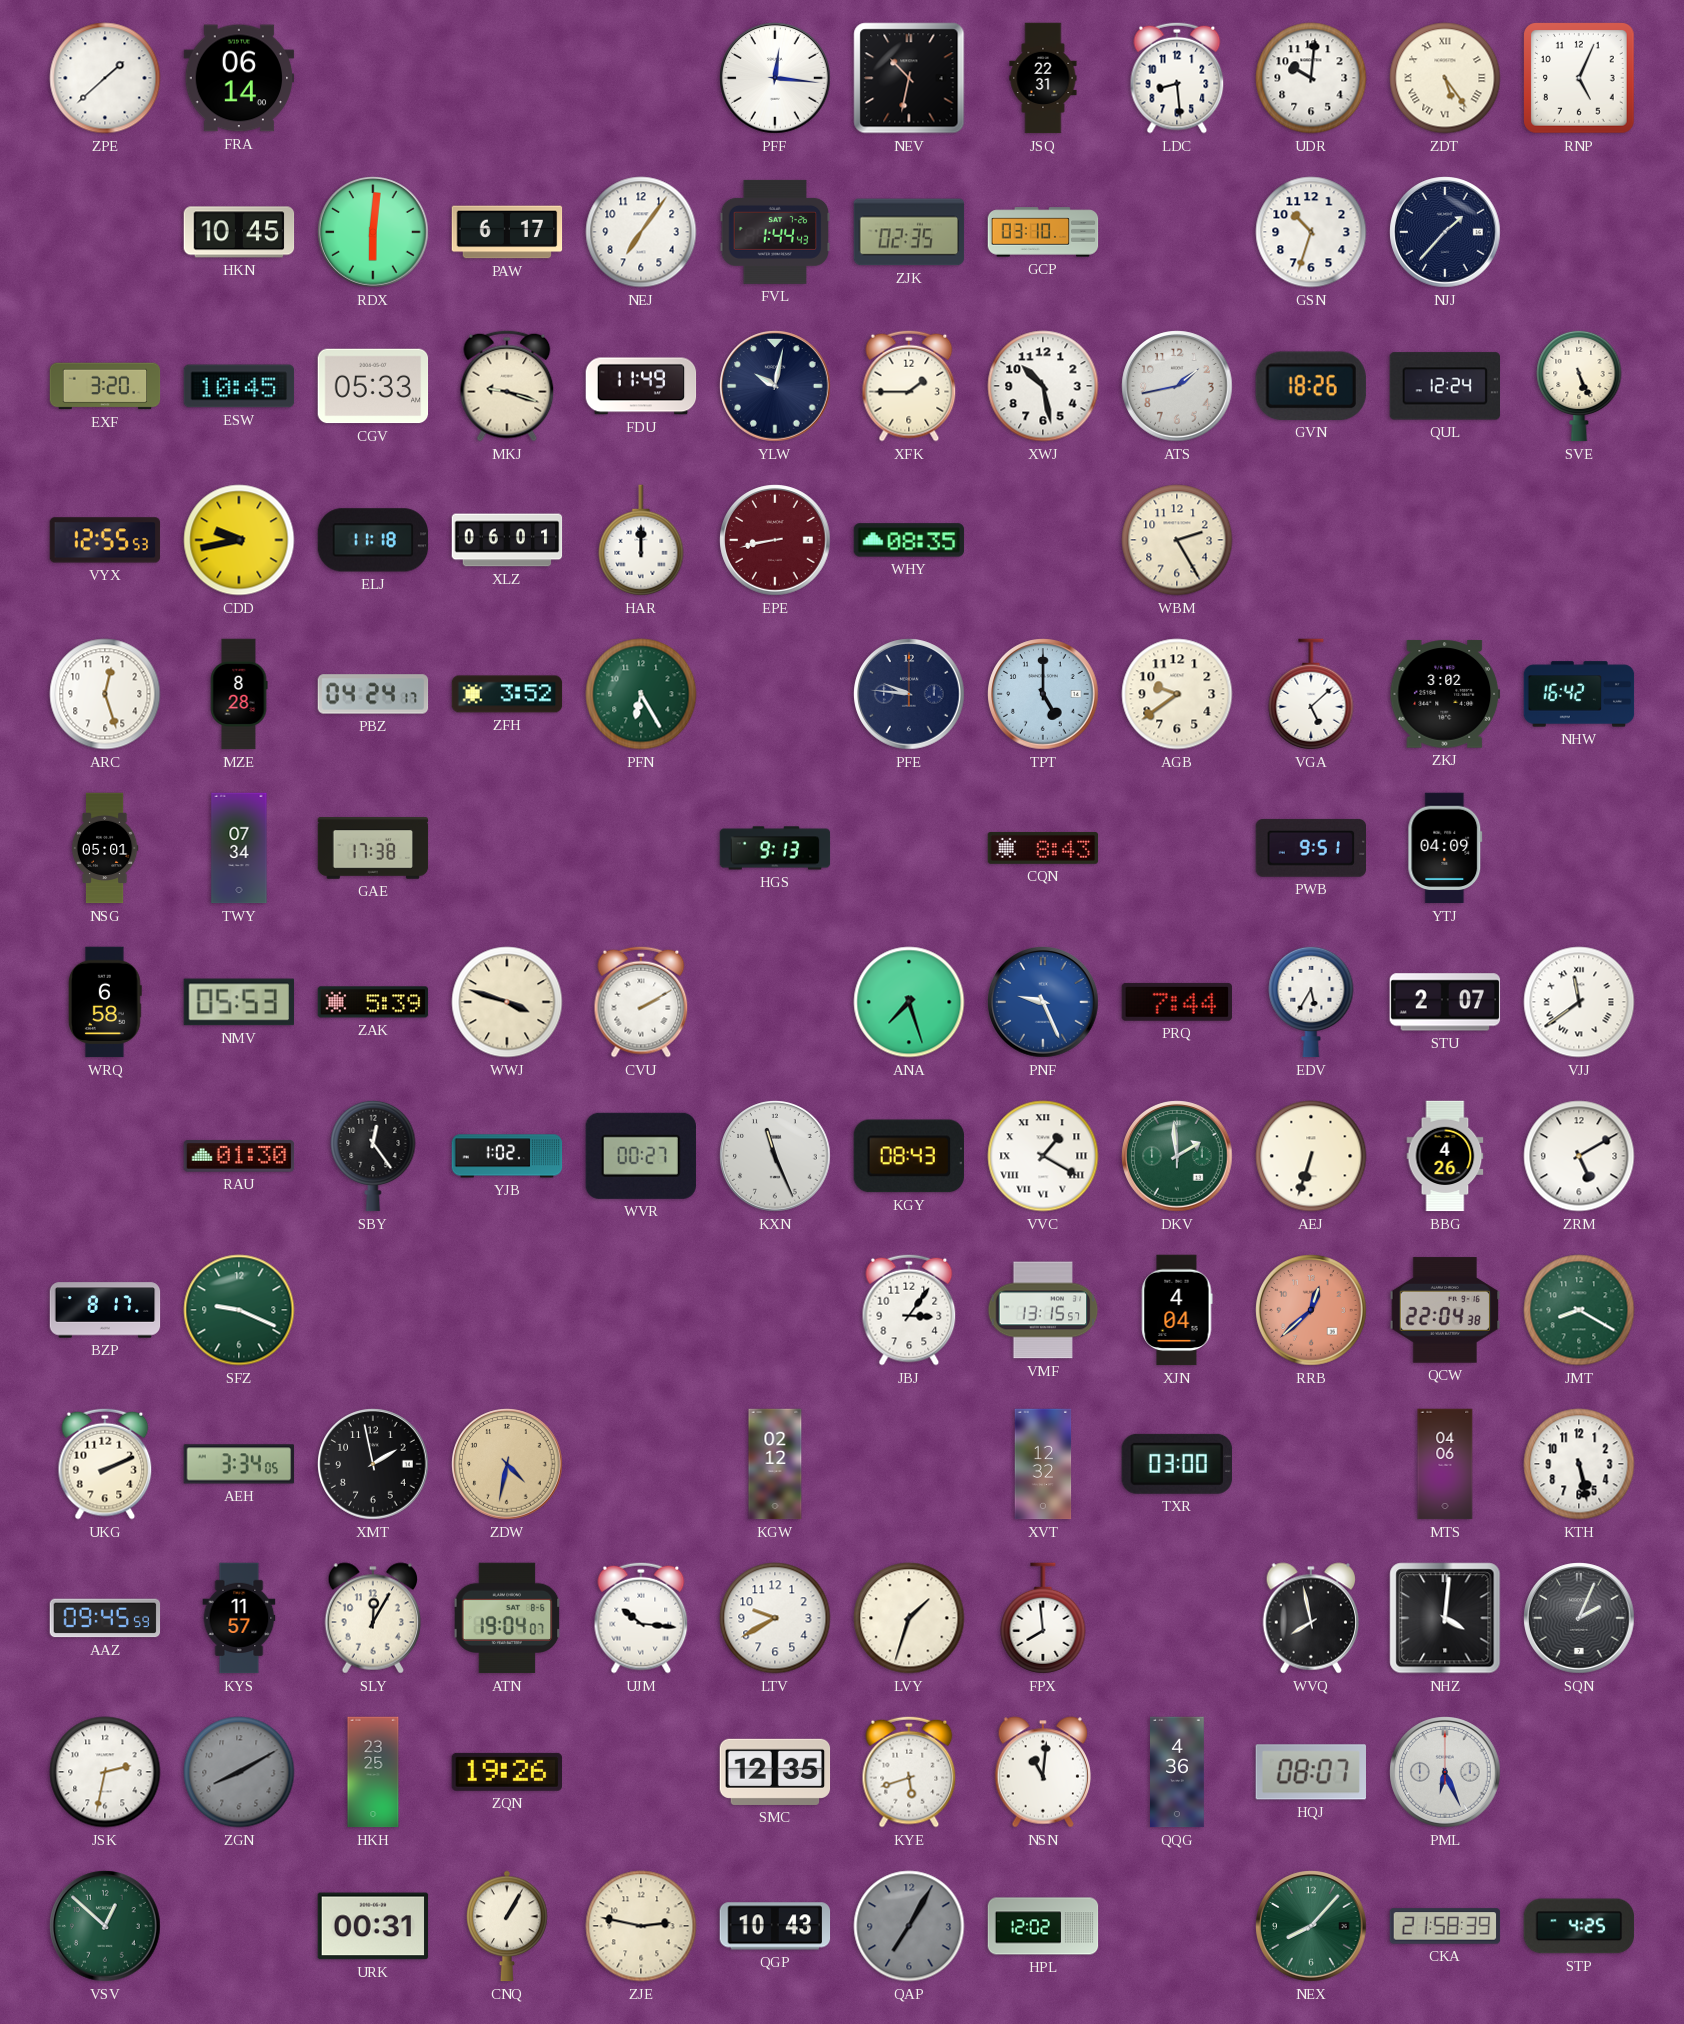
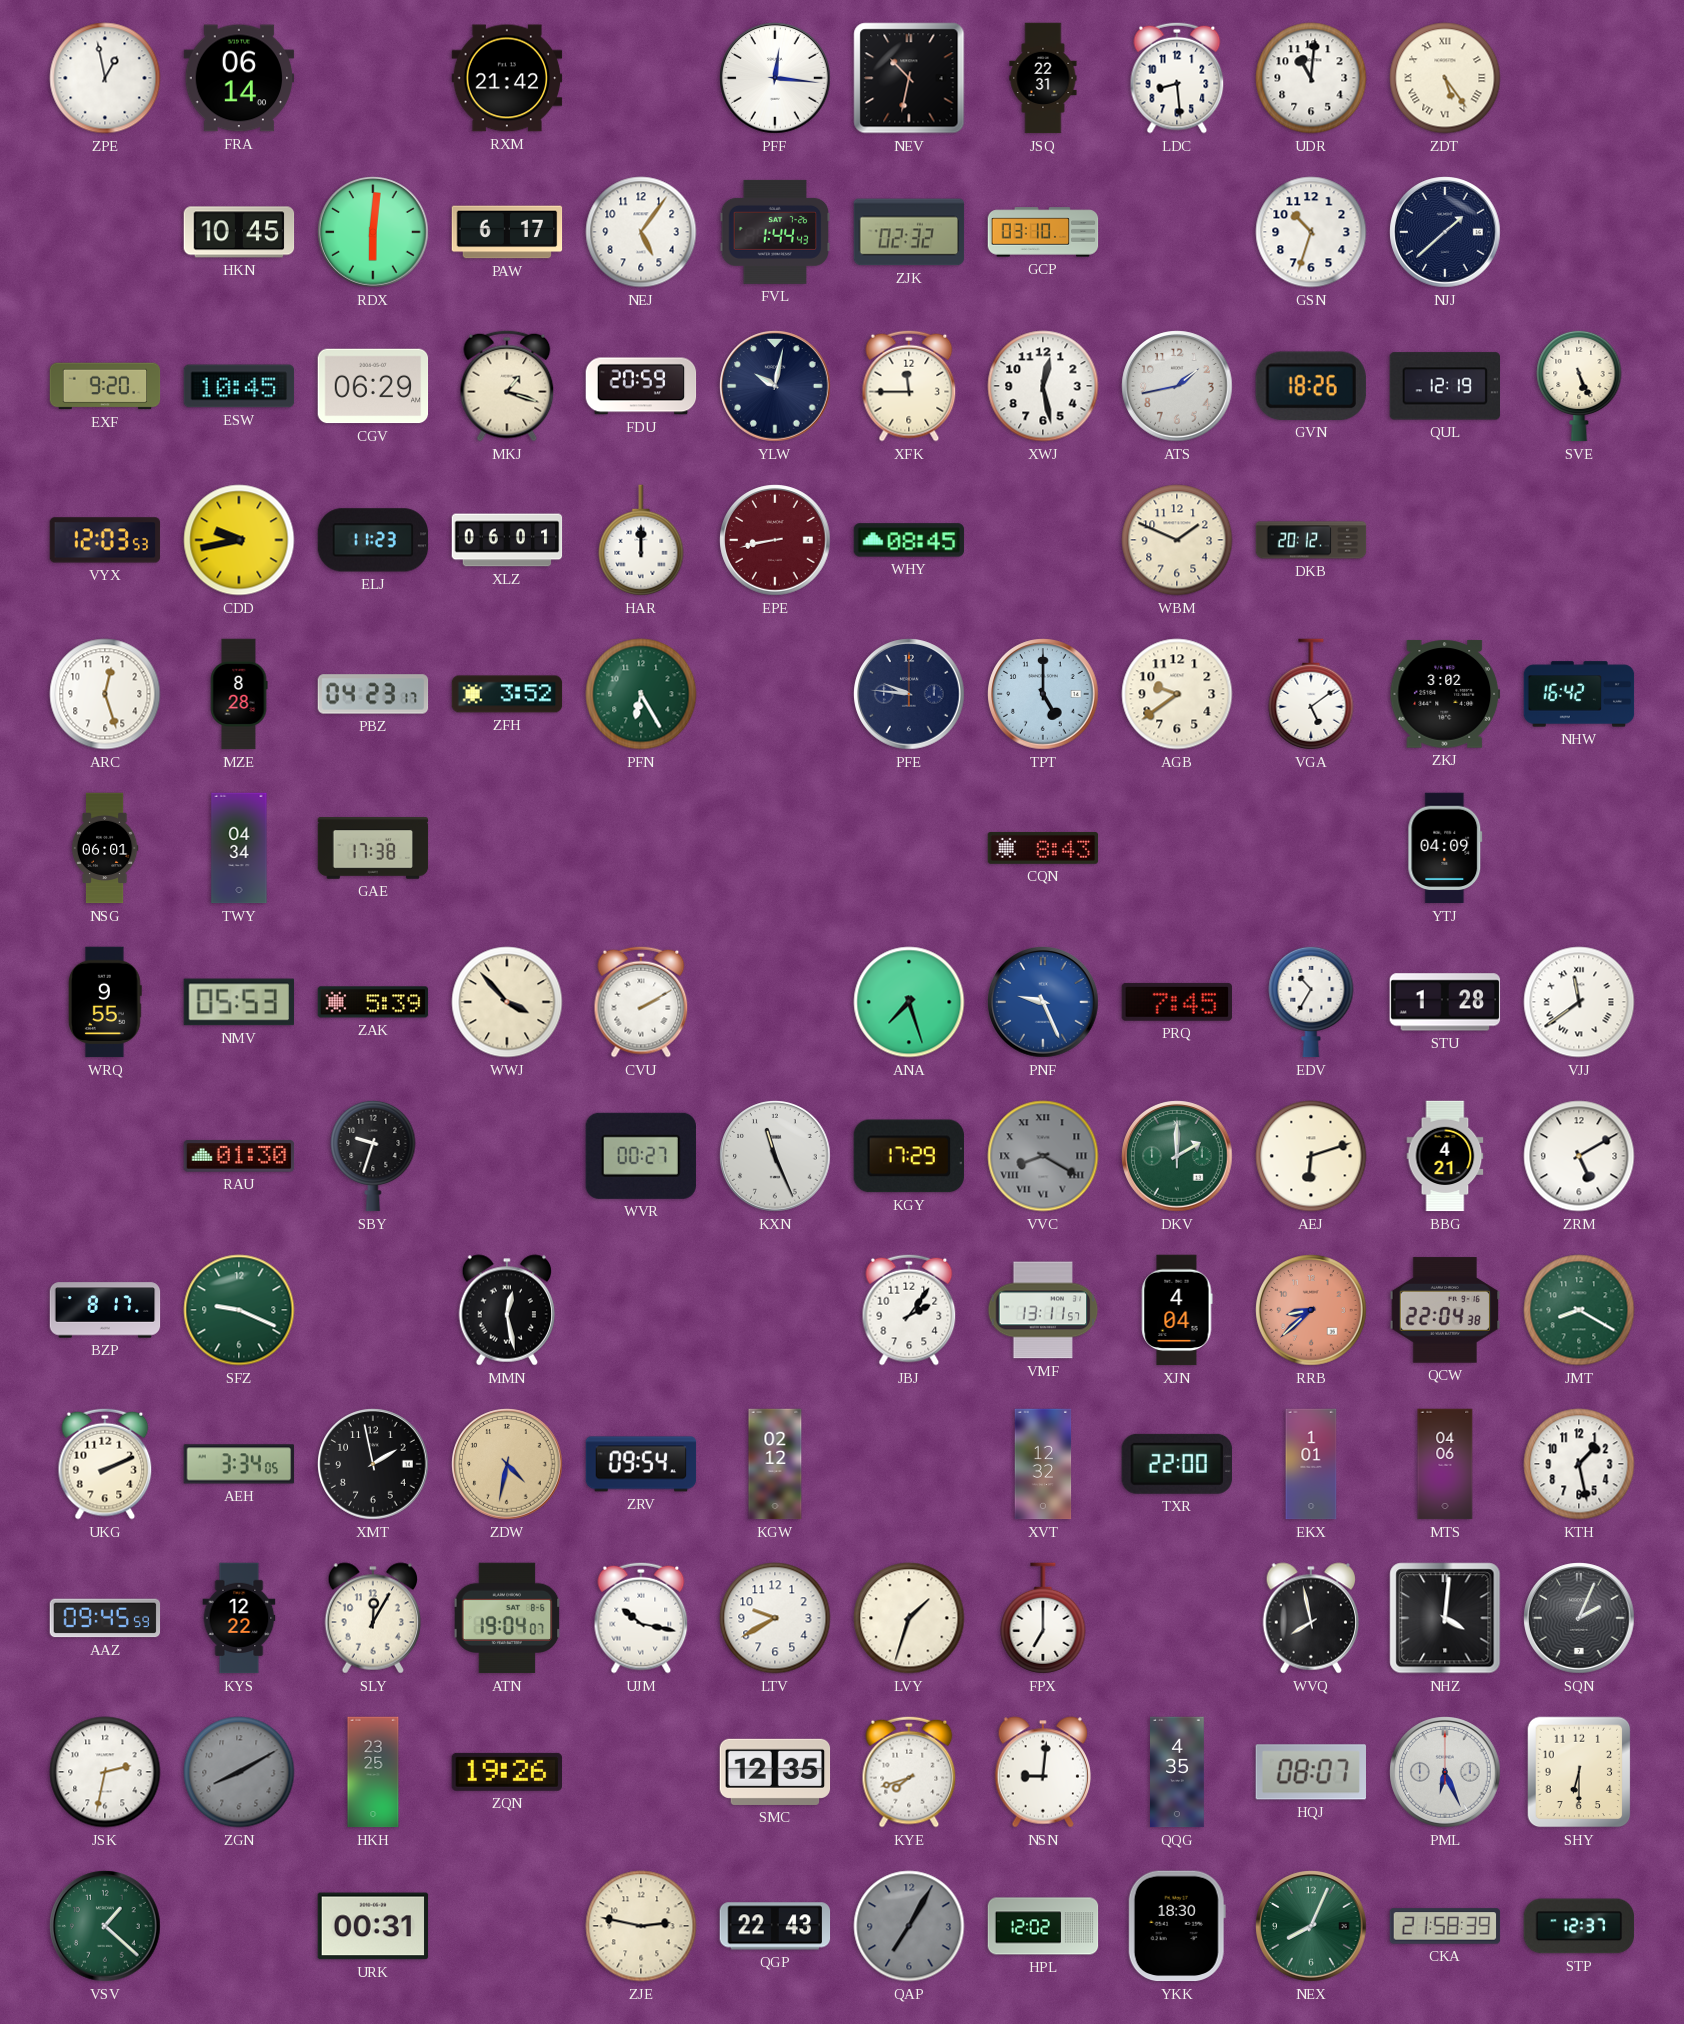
ZPE: 1:38 -> 12:58 (105, 78)
RXM: none -> 21:42 (507, 78)
UDR: 10:01 -> 11:01 (1311, 78)
RNP: 5:04 -> none (1579, 78)
NEJ: 7:06 -> 5:06 (641, 232)
ZJK: 02:35 -> 02:32 (909, 232)
NJJ: 1:37 -> 1:38 (1445, 232)
EXF: 3:20 -> 9:20 (105, 386)
CGV: 05:33 -> 06:29 (373, 386)
MKJ: 9:18 -> 1:18 (507, 386)
FDU: 11:49 -> 20:59 (641, 386)
XFK: 1:45 -> 11:45 (909, 386)
XWJ: 10:28 -> 12:28 (1043, 386)
QUL: 12:24 -> 12:19 (1444, 386)
VYX: 12:55 -> 12:03 (105, 540)
ELJ: 11:18 -> 11:23 (373, 540)
WHY: 08:35 -> 08:45 (909, 540)
WBM: 2:25 -> 1:49 (1177, 540)
DKB: none -> 20:12 (1311, 540)
PBZ: 04:24 -> 04:23 (373, 694)
VGA: 5:08 -> 5:09 (1311, 694)
NSG: 05:01 -> 06:01 (105, 848)
TWY: 07:34 -> 04:34 (239, 848)
HGS: 9:13 -> none (775, 848)
PWB: 9:51 -> none (1310, 848)
WRQ: 6:58 -> 9:55 (105, 1002)
WWJ: 3:48 -> 3:53 (507, 1002)
PRQ: 7:44 -> 7:45 (1176, 1002)
EDV: 5:35 -> 10:35 (1311, 1002)
STU: 2:07 -> 1:28 (1445, 1002)
SBY: 12:24 -> 9:33 (373, 1156)
YJB: 1:02 -> none (507, 1156)
KGY: 08:43 -> 17:29 (908, 1156)
VVC: 1:20 -> 8:20 (1043, 1156)
VVC dial: white -> grey (1043, 1156)
DKV: 1:59 -> 2:00 (1177, 1156)
AEJ: 6:33 -> 6:12 (1311, 1156)
BBG: 4:26 -> 4:21 (1445, 1156)
MMN: none -> 12:28 (507, 1310)
JBJ: 3:06 -> 2:06 (909, 1310)
VMF: 13:15 -> 13:11 (1043, 1310)
RRB: 12:38 -> 8:38 (1311, 1310)
ZRV: none -> 09:54 (641, 1464)
TXR: 03:00 -> 22:00 (1177, 1464)
EKX: none -> 1:01 (1311, 1464)
KTH: 5:28 -> 1:28 (1579, 1464)
KYS: 11:57 -> 12:22 (239, 1618)
UJM: 10:16 -> 10:17 (641, 1618)
FPX: 7:59 -> 7:00 (1043, 1618)
KYE: 5:42 -> 7:42 (909, 1772)
NSN: 11:01 -> 9:01 (1043, 1772)
QQG: 4:36 -> 4:35 (1178, 1772)
SHY: none -> 6:30 (1579, 1772)
VSV: 12:52 -> 1:22 (105, 1926)
CNQ: 1:05 -> none (507, 1926)
QGP: 10:43 -> 22:43 (775, 1926)
YKK: none -> 18:30 (1177, 1926)
NEX: 8:07 -> 8:04 (1311, 1926)
STP: 4:25 -> 12:37 (1579, 1926)
